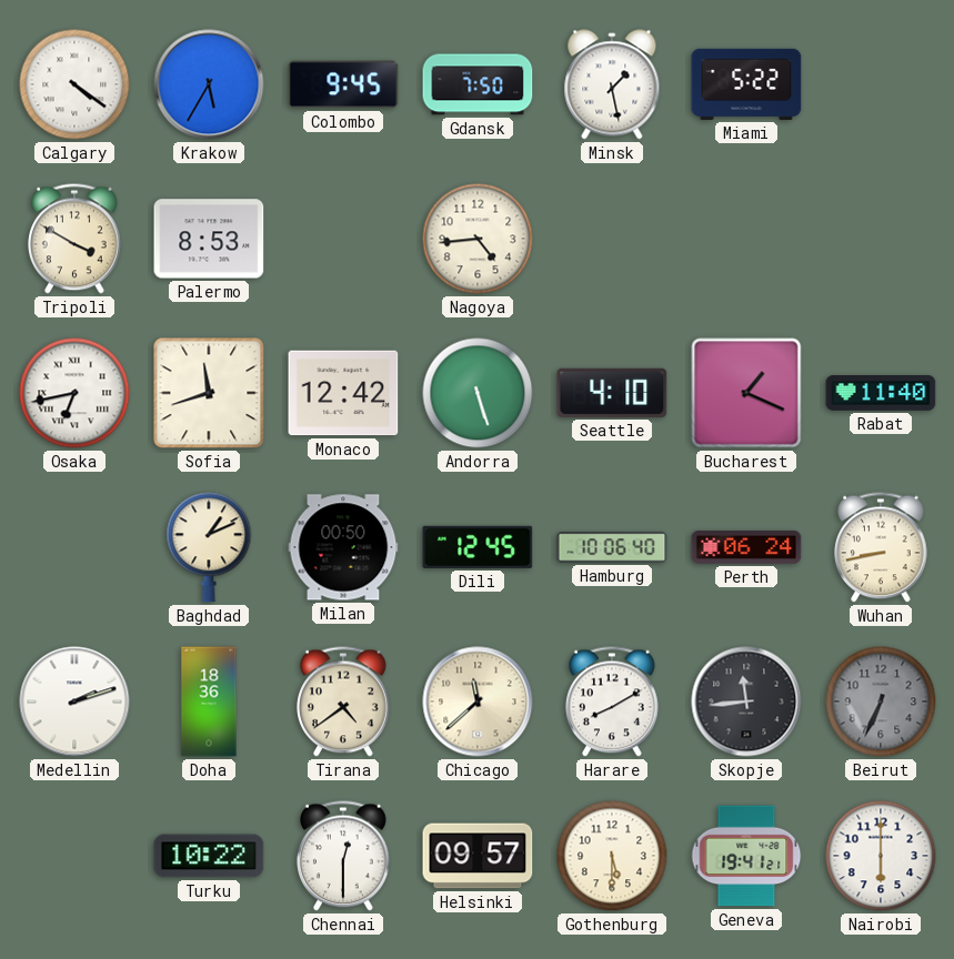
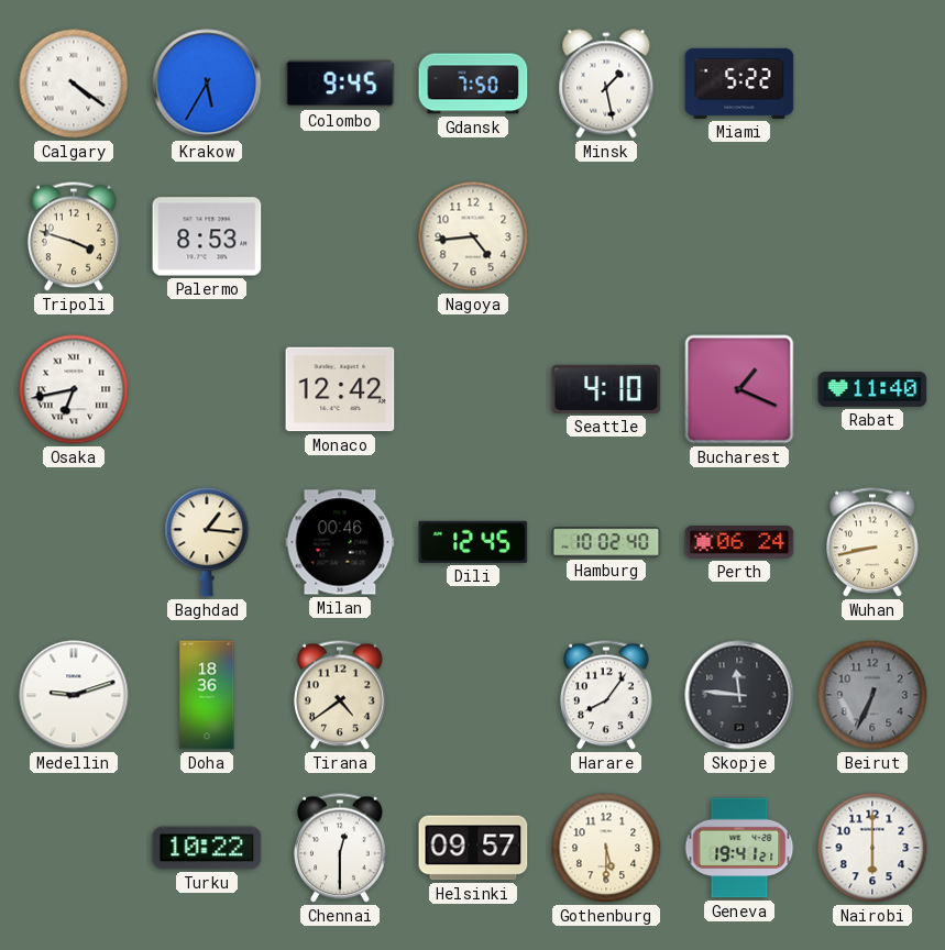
Tripoli: 3:50 -> 3:48 (75, 236)
Sofia: 11:42 -> none (209, 393)
Andorra: 5:27 -> none (478, 393)
Baghdad: 1:11 -> 1:16 (207, 542)
Milan: 00:50 -> 00:46 (340, 542)
Hamburg: 10:06 -> 10:02 (606, 542)
Medellin: 2:12 -> 9:12 (74, 695)
Chicago: 11:38 -> none (478, 701)
Harare: 8:10 -> 8:06 (607, 695)
Skopje: 11:44 -> 11:46 (739, 695)
